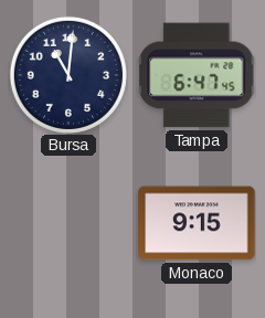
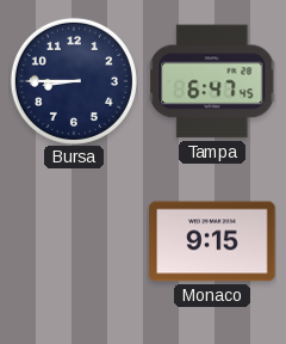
Bursa: 11:01 -> 8:45 (74, 81)
